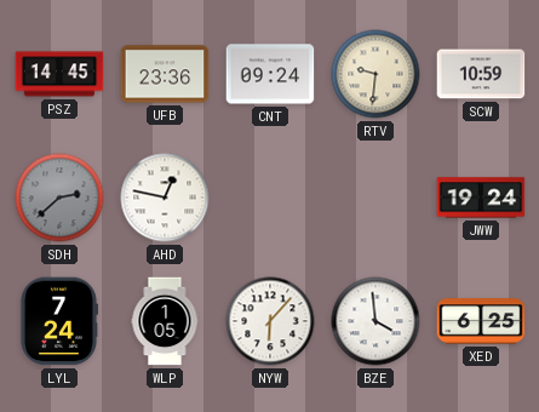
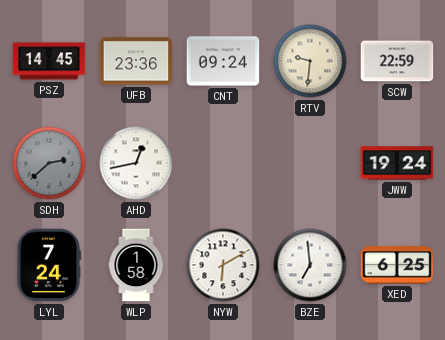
SCW: 10:59 -> 22:59 (397, 61)
AHD: 12:47 -> 12:43 (136, 163)
WLP: 1:05 -> 1:58 (136, 265)
NYW: 6:07 -> 6:10 (223, 265)
BZE: 3:59 -> 6:59 (310, 265)
